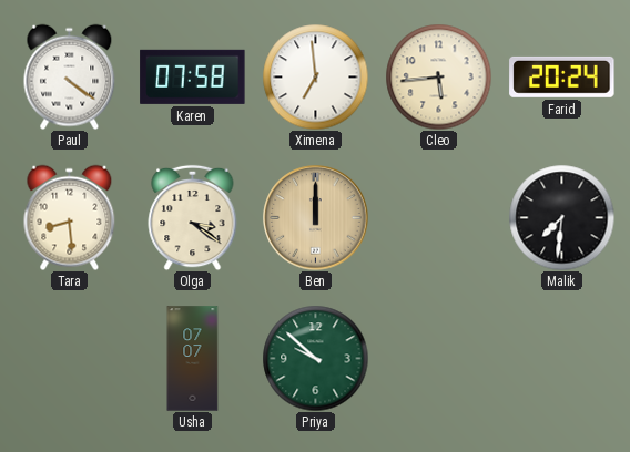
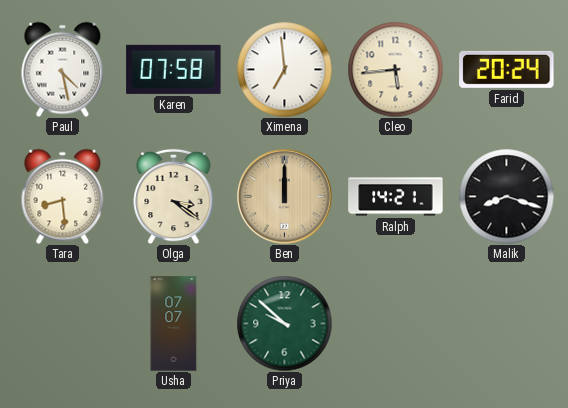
Paul: 4:21 -> 4:28 (63, 69)
Ralph: none -> 14:21 (396, 197)
Malik: 7:31 -> 8:18 (506, 196)
